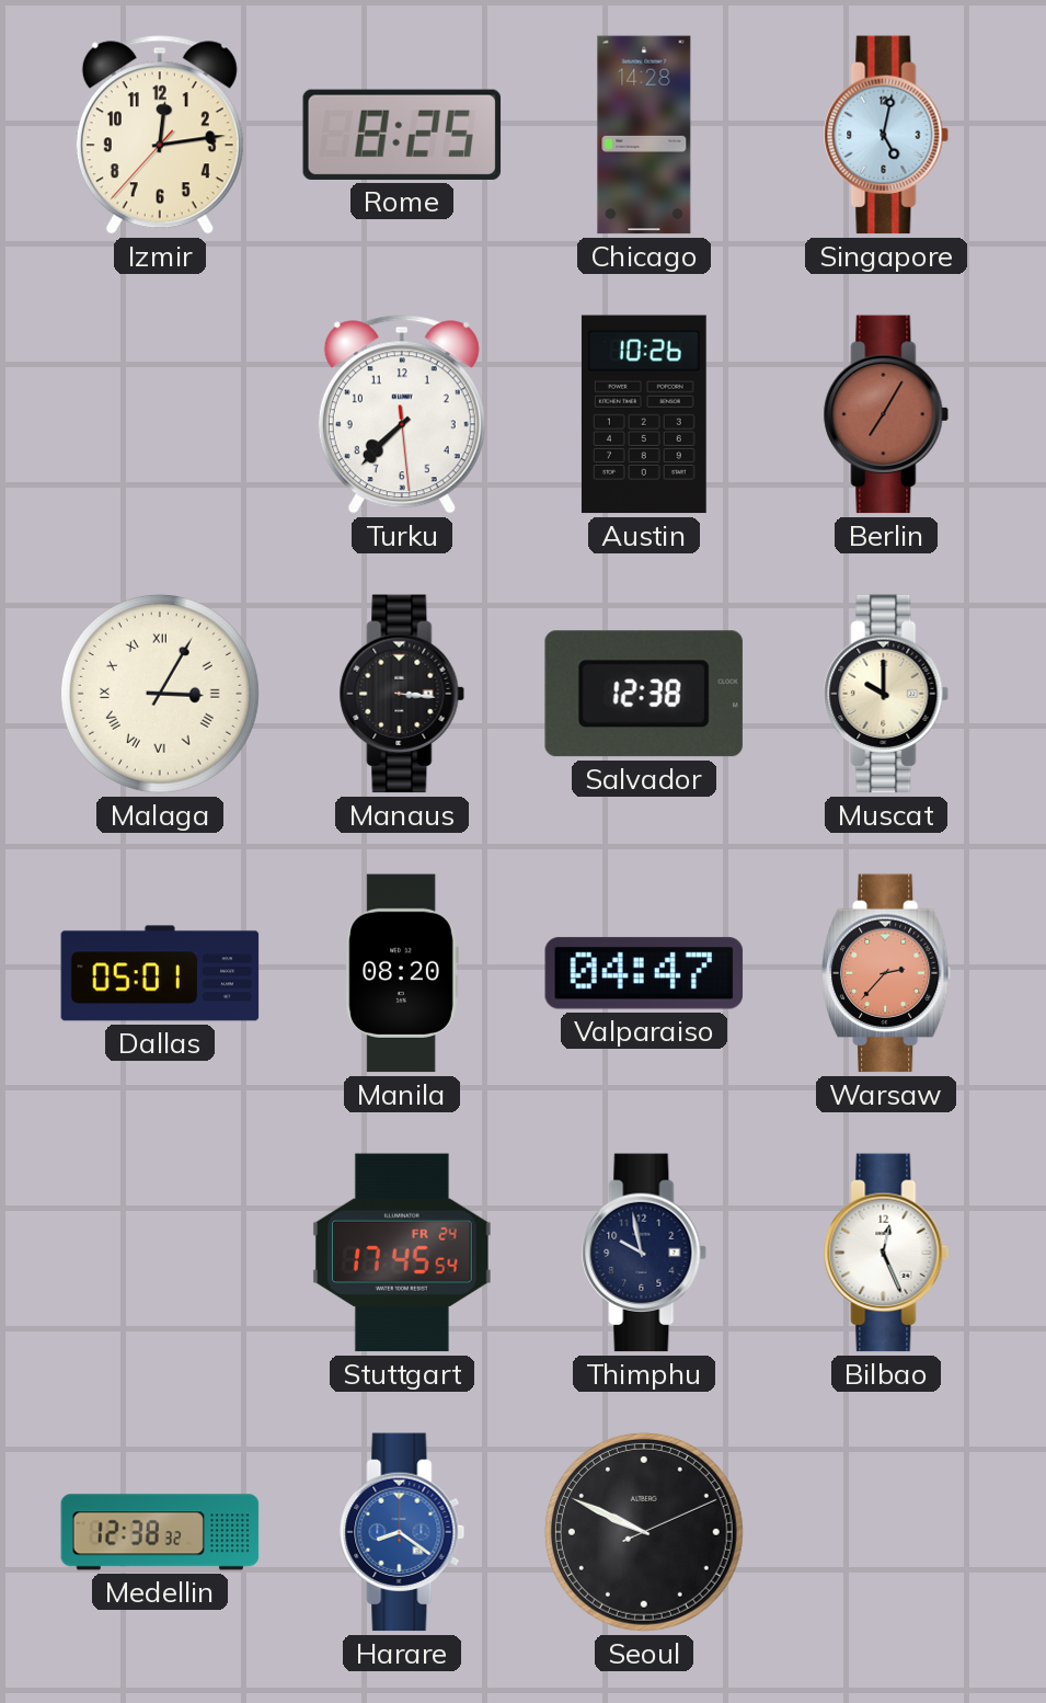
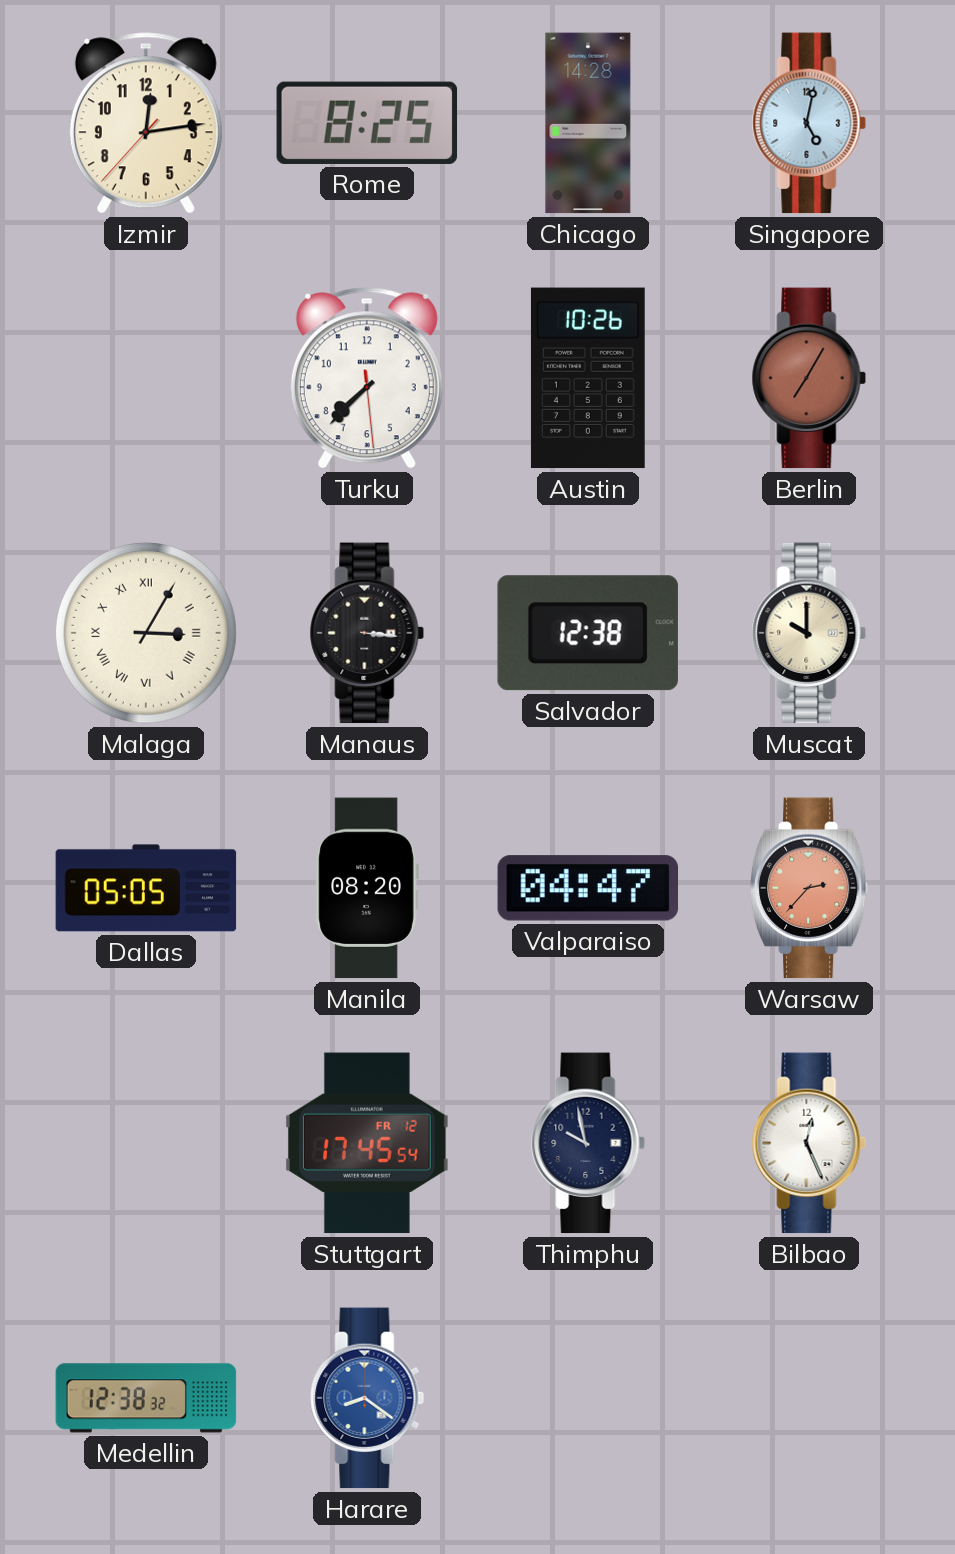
Dallas: 05:01 -> 05:05 (146, 888)
Stuttgart date: FR 24 -> FR 12 (367, 1143)
Seoul: 9:49 -> none (644, 1532)
